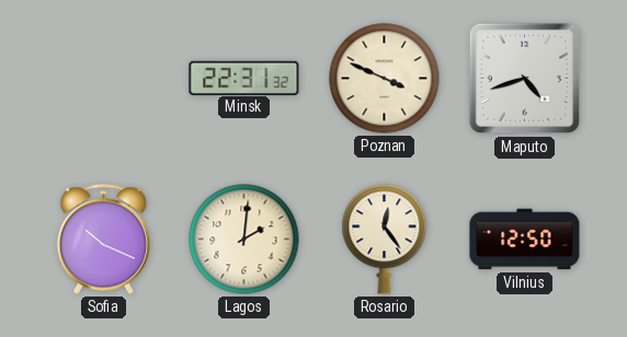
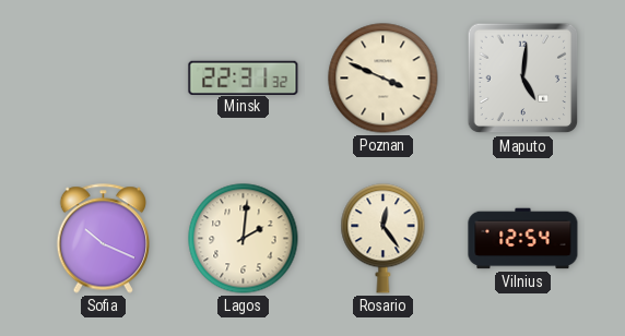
Maputo: 4:42 -> 5:01 (523, 79)
Vilnius: 12:50 -> 12:54 (523, 239)
